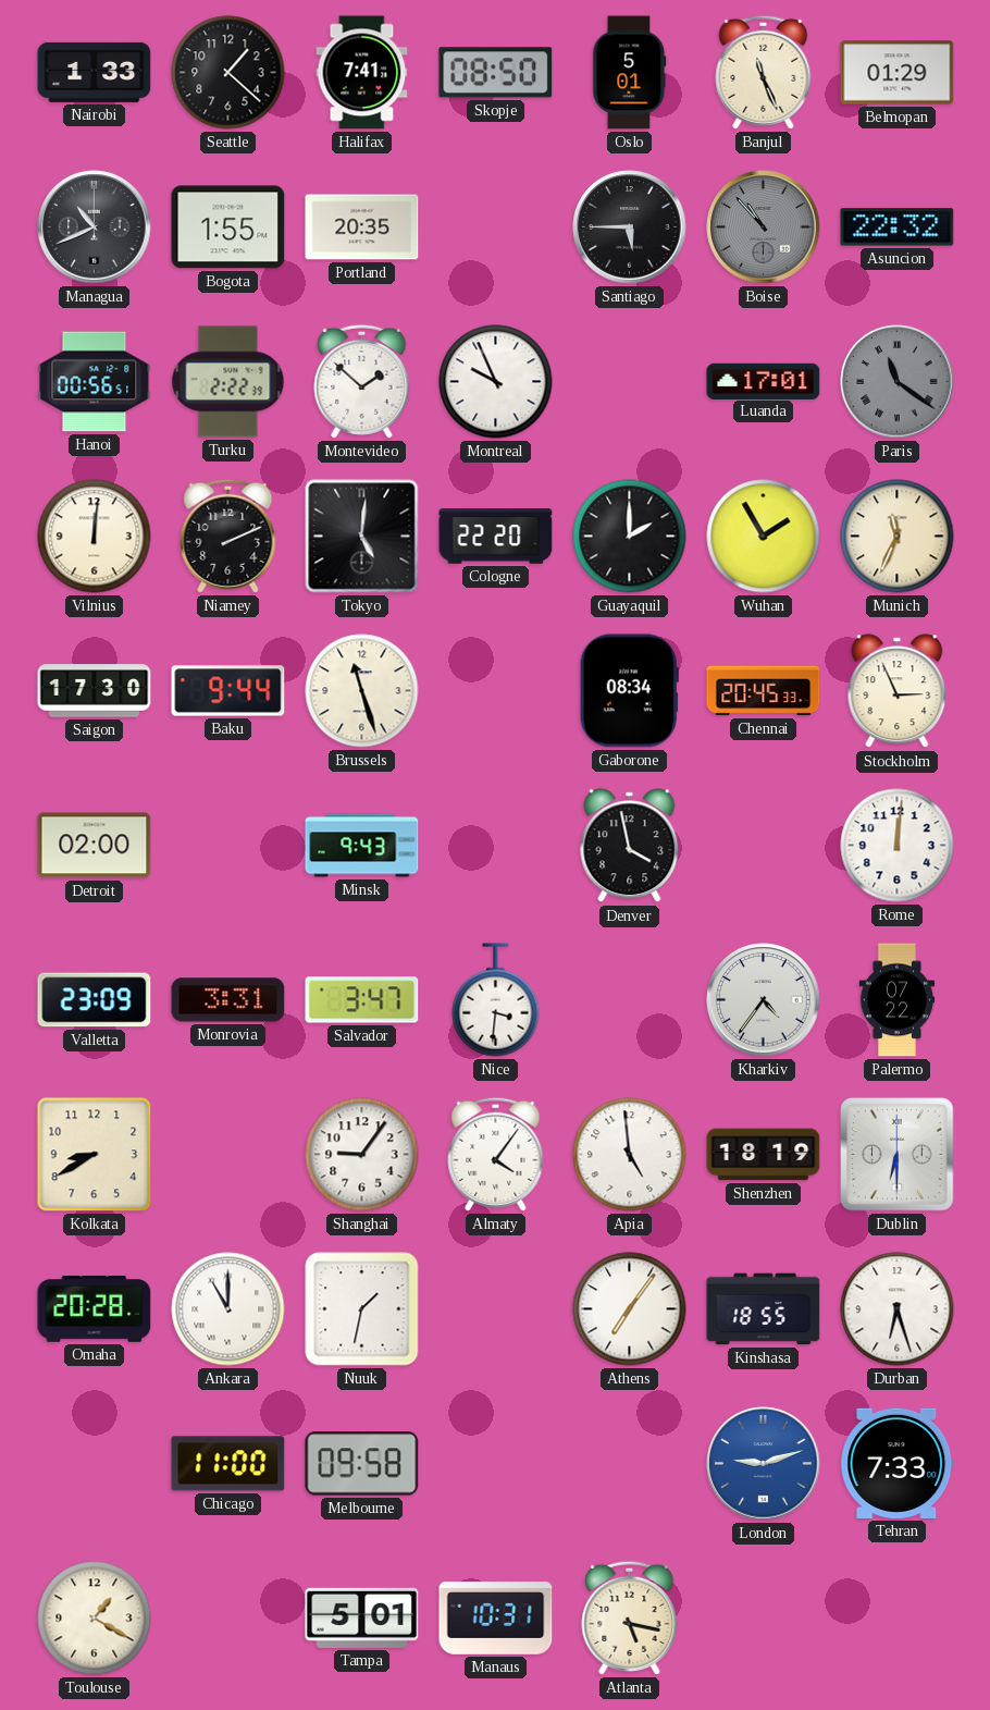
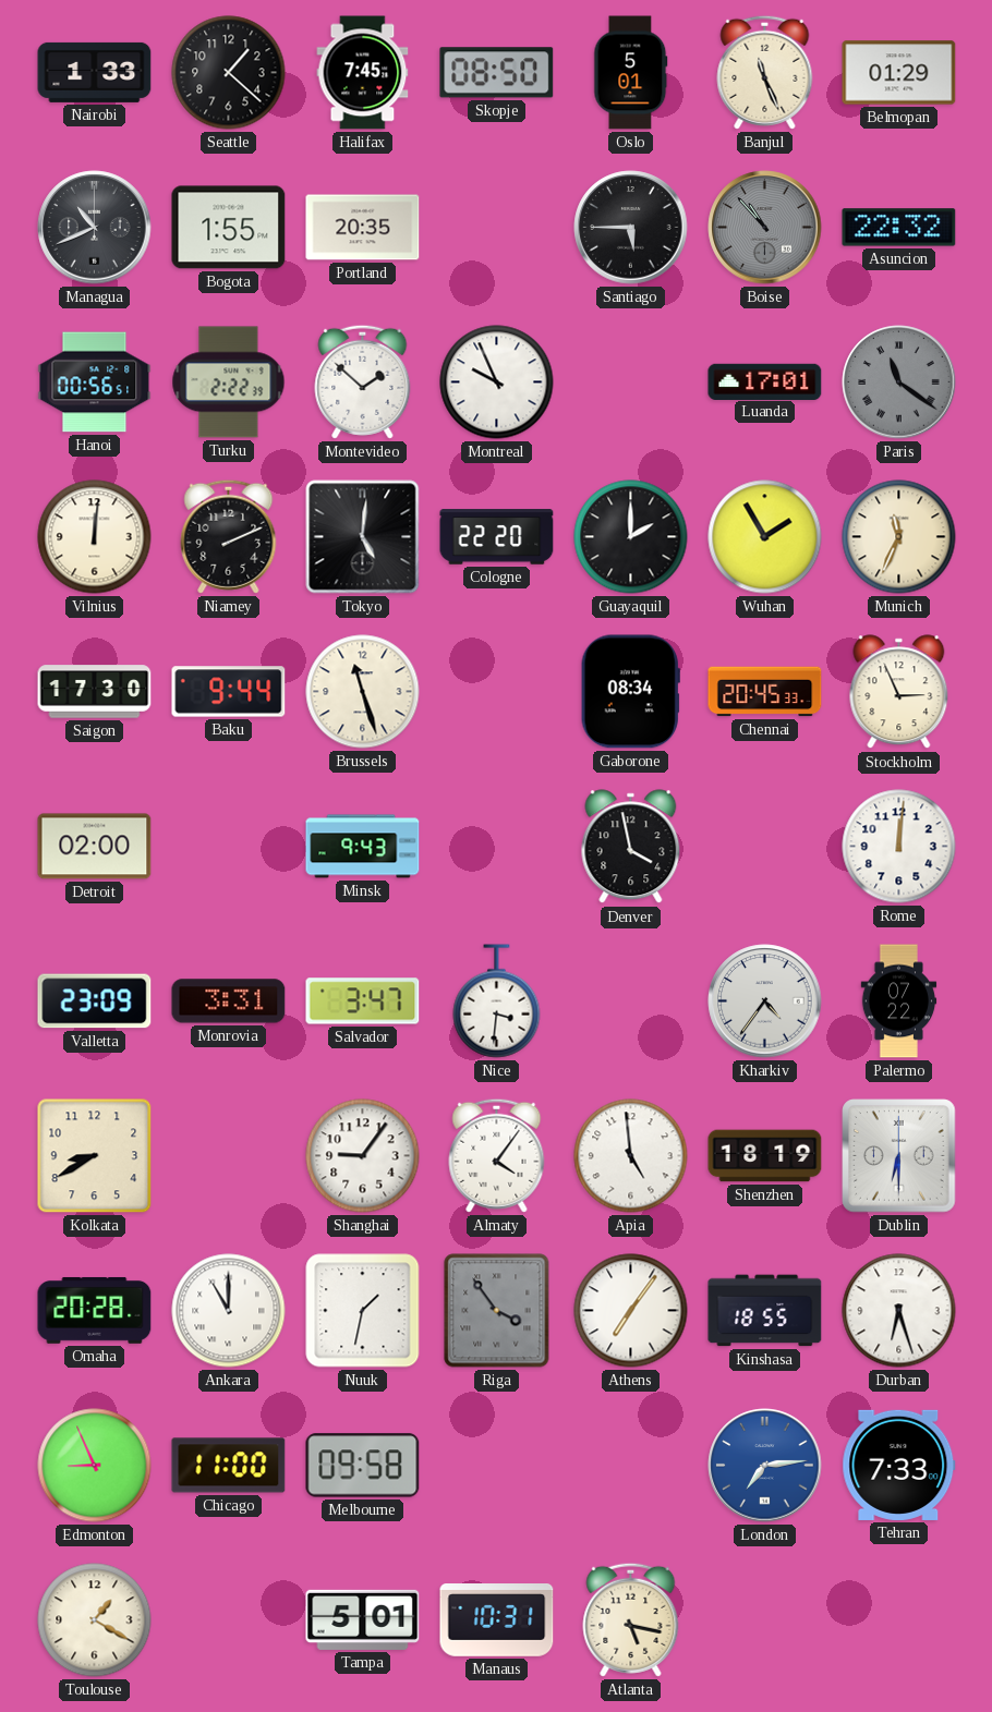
Halifax: 7:41 -> 7:45 (363, 73)
Riga: none -> 3:54 (497, 1311)
Edmonton: none -> 8:56 (95, 1466)
London: 9:12 -> 7:14 (765, 1466)
